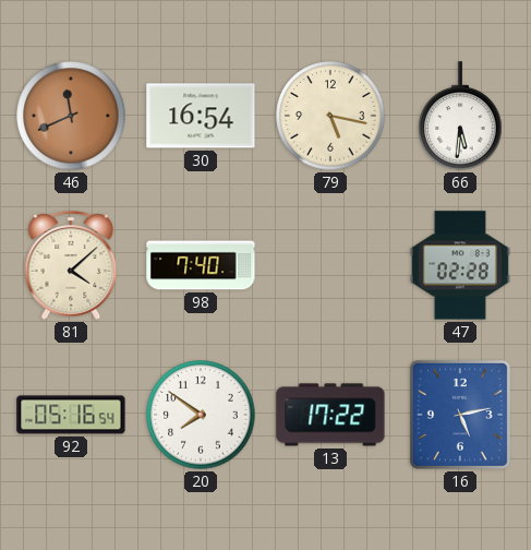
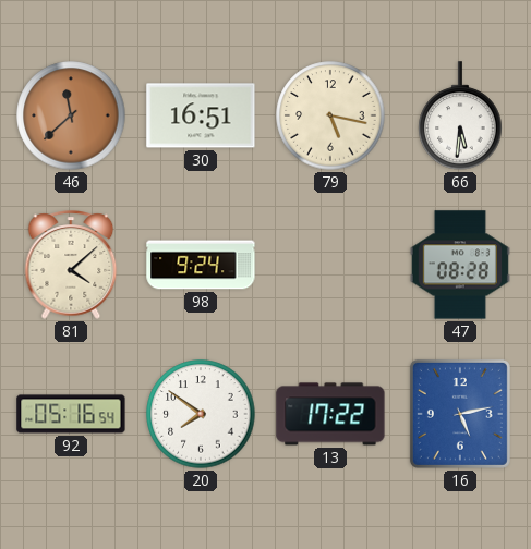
46: 11:41 -> 11:38 (71, 115)
30: 16:54 -> 16:51 (201, 115)
98: 7:40 -> 9:24 (201, 265)
47: 02:28 -> 08:28 (460, 265)
